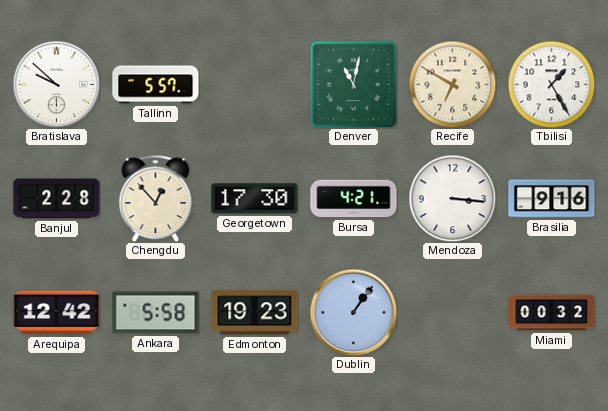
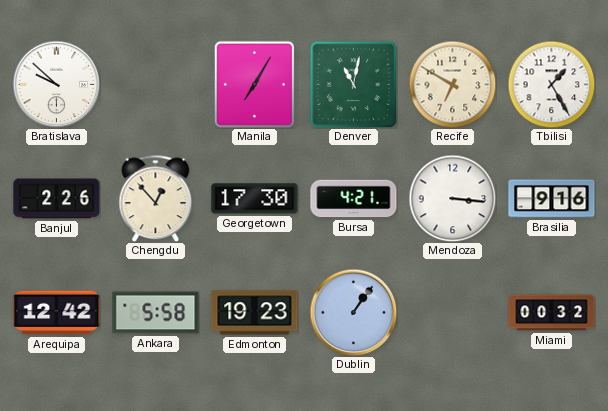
Tallinn: 5:57 -> none (156, 85)
Manila: none -> 7:05 (254, 84)
Banjul: 2:28 -> 2:26 (57, 199)
